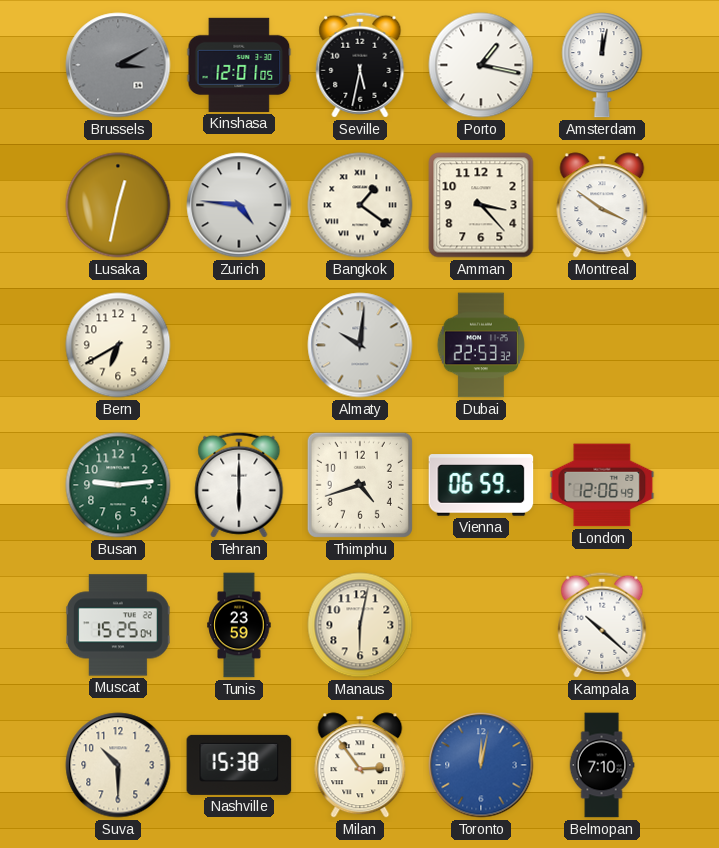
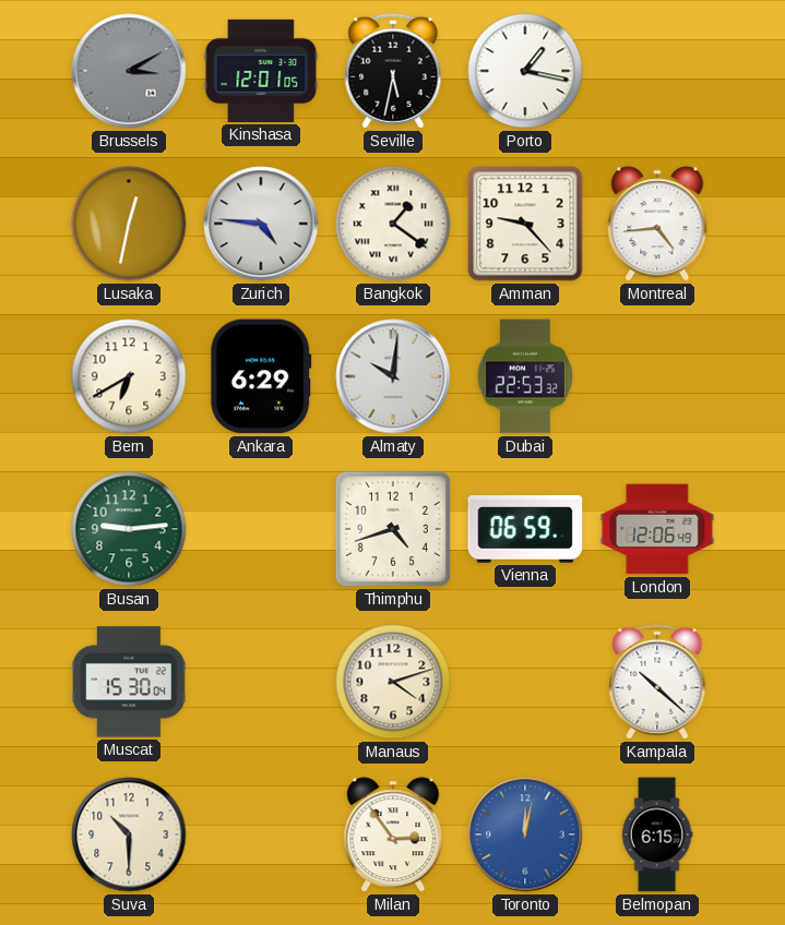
Amsterdam: 12:02 -> none (602, 65)
Amman: 3:23 -> 9:23 (525, 224)
Montreal: 3:51 -> 4:44 (657, 224)
Ankara: none -> 6:29 (261, 376)
Tehran: 6:00 -> none (239, 485)
Muscat: 15:25 -> 15:30 (130, 682)
Tunis: 23:59 -> none (239, 625)
Manaus: 6:02 -> 4:12 (393, 682)
Nashville: 15:38 -> none (239, 765)
Belmopan: 7:10 -> 6:15 (657, 834)
